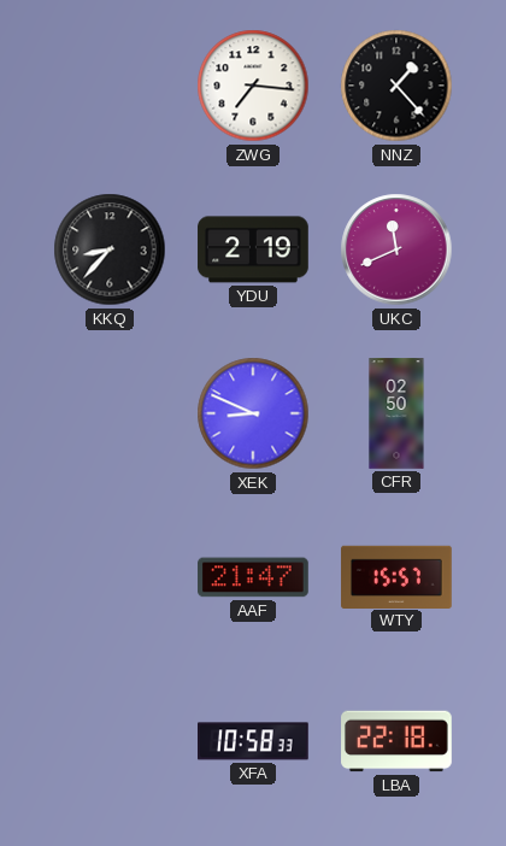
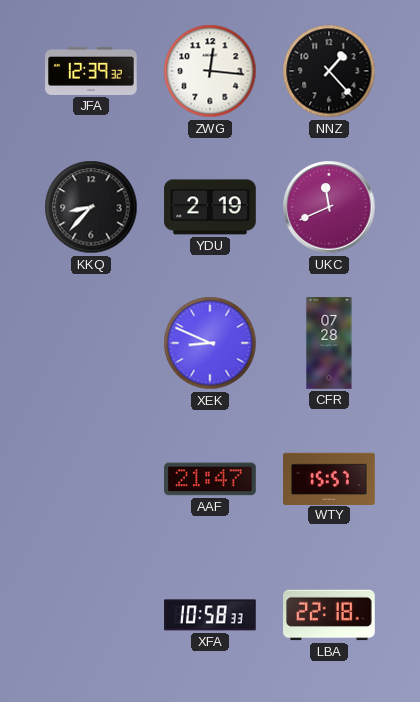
JFA: none -> 12:39 (91, 71)
ZWG: 7:16 -> 12:16 (210, 71)
CFR: 02:50 -> 07:28 (329, 343)
